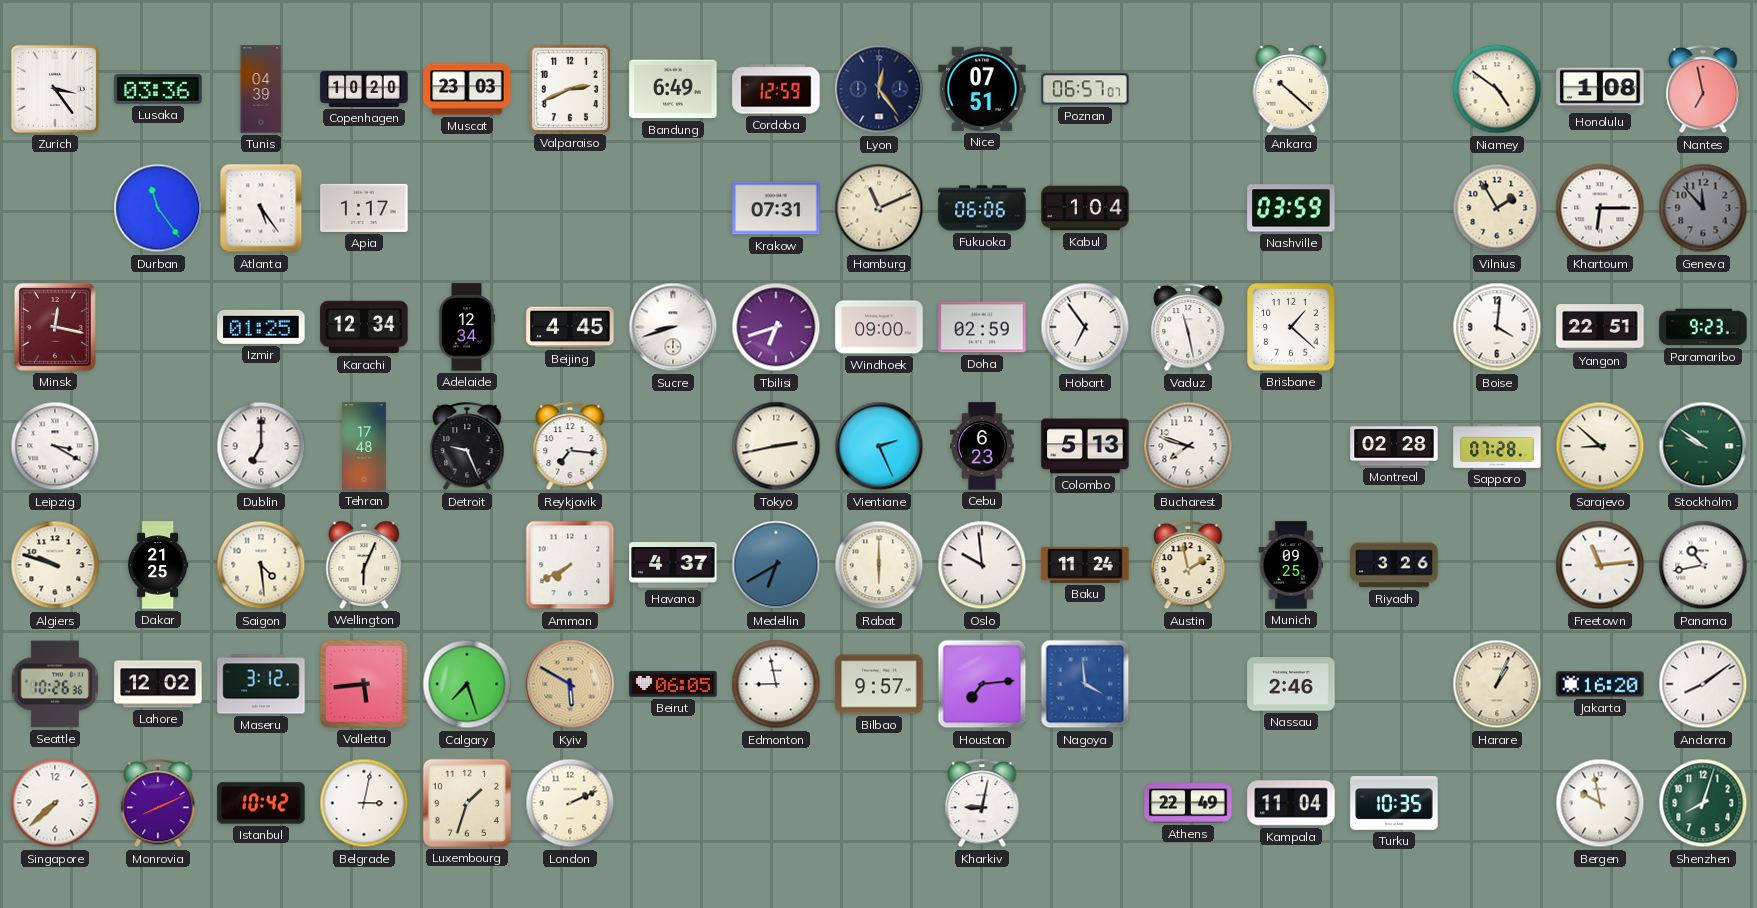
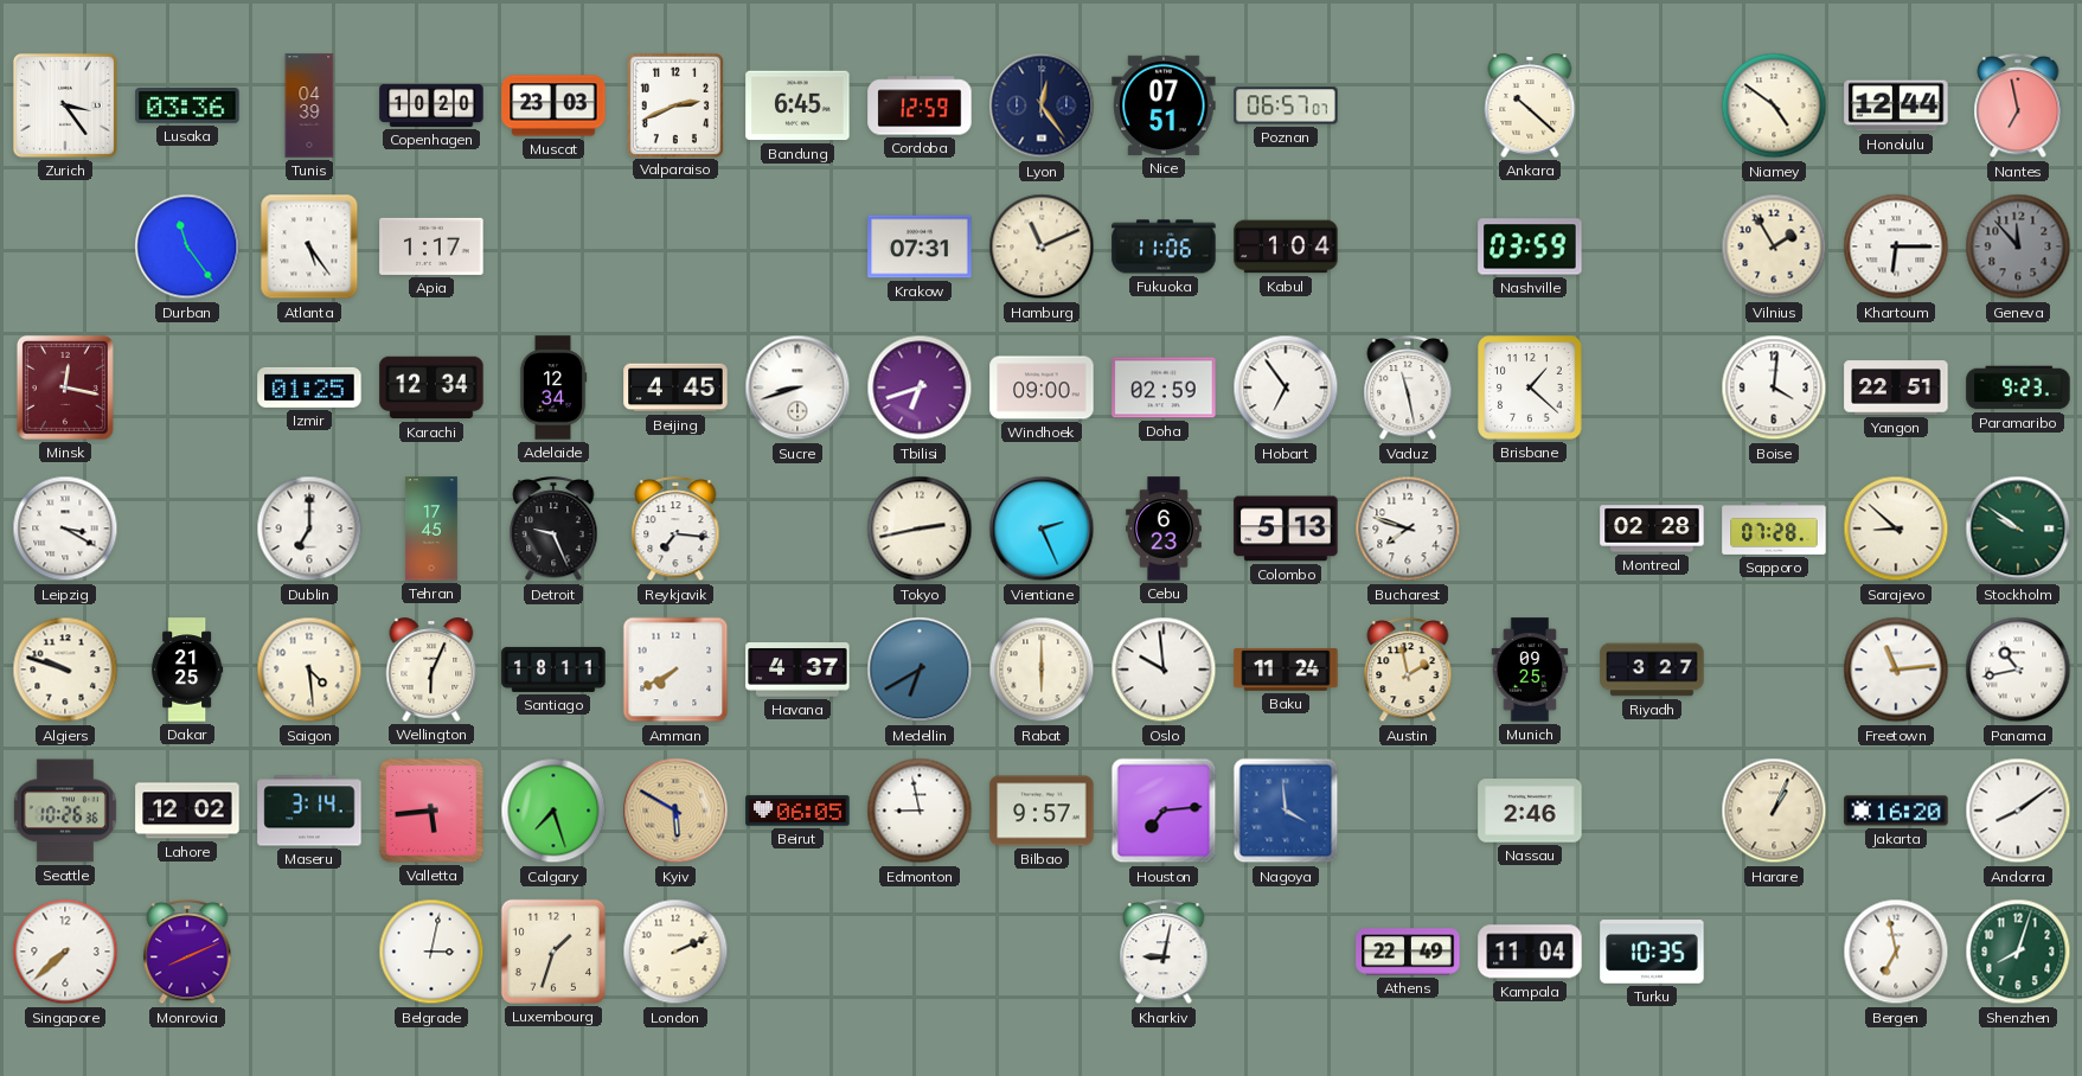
Bandung: 6:49 -> 6:45 (797, 105)
Honolulu: 1:08 -> 12:44 (1896, 105)
Fukuoka: 06:06 -> 11:06 (1164, 246)
Tehran: 17:48 -> 17:45 (431, 529)
Santiago: none -> 18:11 (553, 670)
Riyadh: 3:26 -> 3:27 (1652, 670)
Maseru: 3:12 -> 3:14 (309, 811)
Istanbul: 10:42 -> none (261, 803)
Bergen: 9:58 -> 6:58 (1896, 952)
